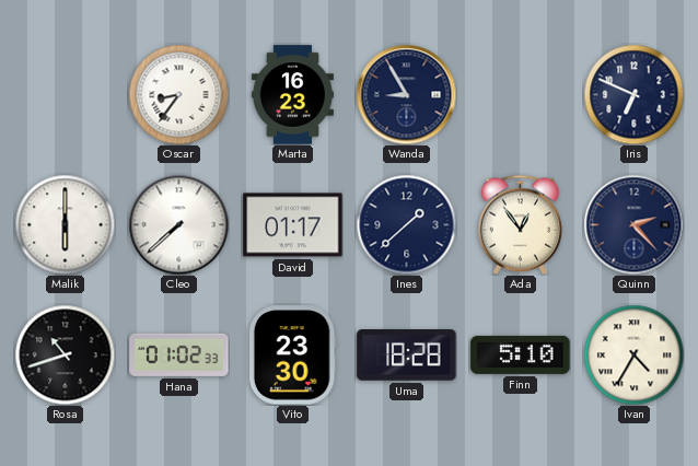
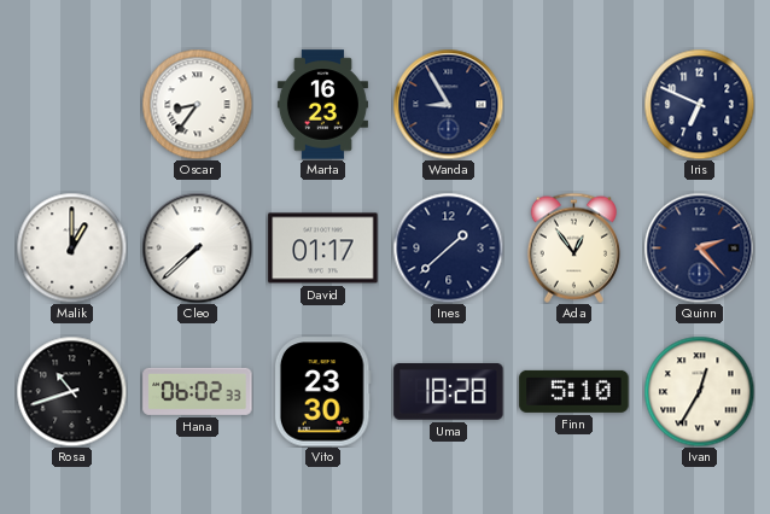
Malik: 6:00 -> 1:00 (71, 247)
Hana: 01:02 -> 06:02 (198, 391)
Ivan: 4:35 -> 12:35 (699, 391)
